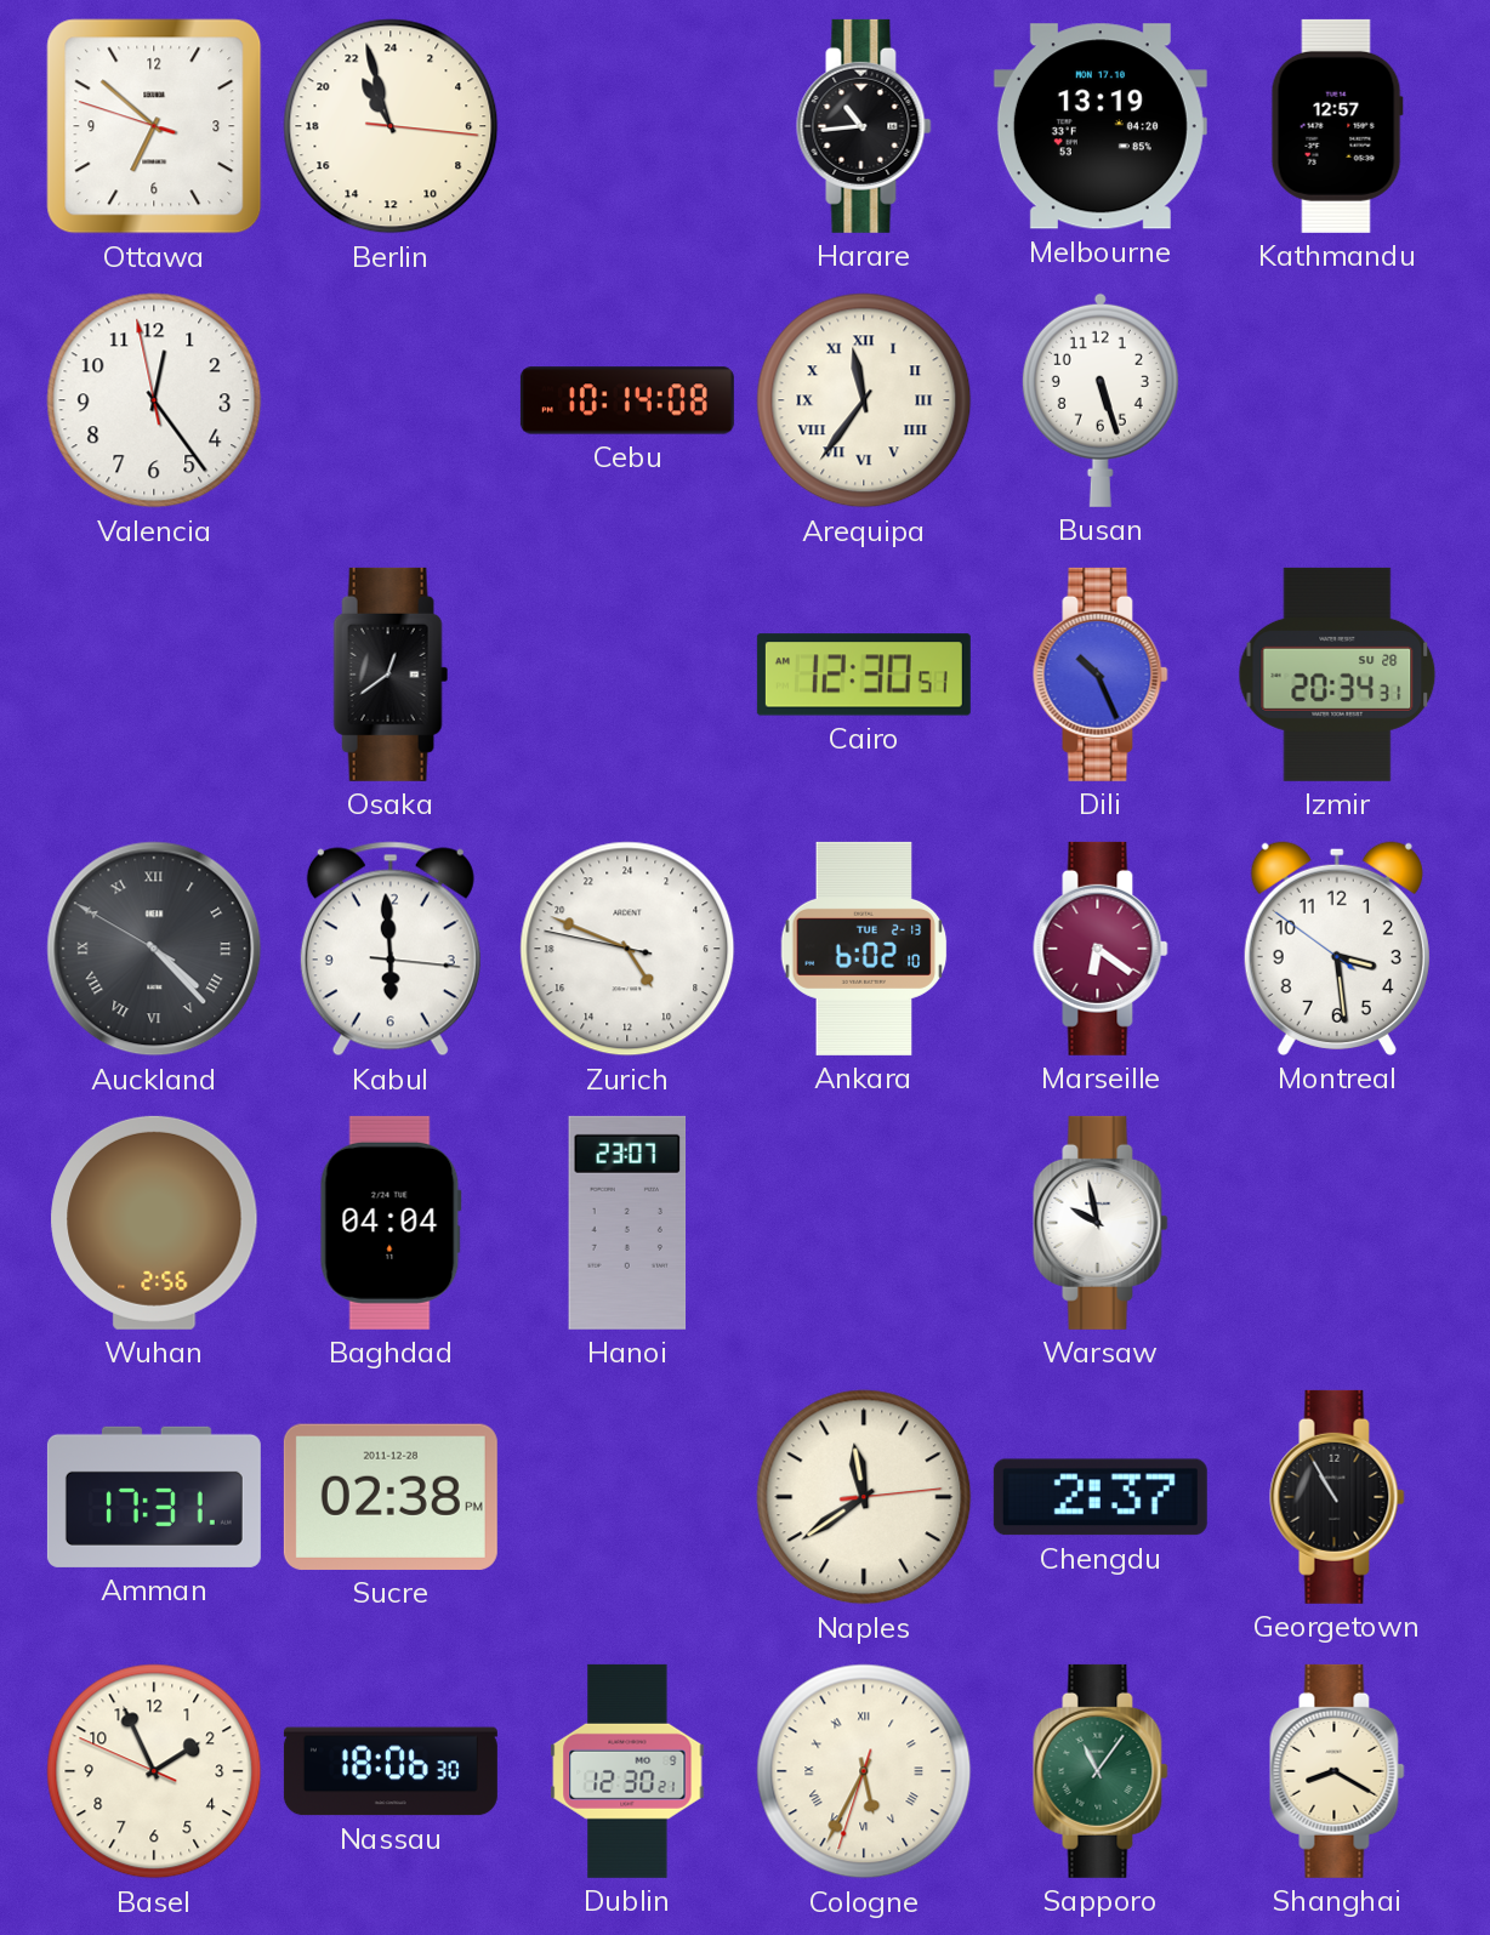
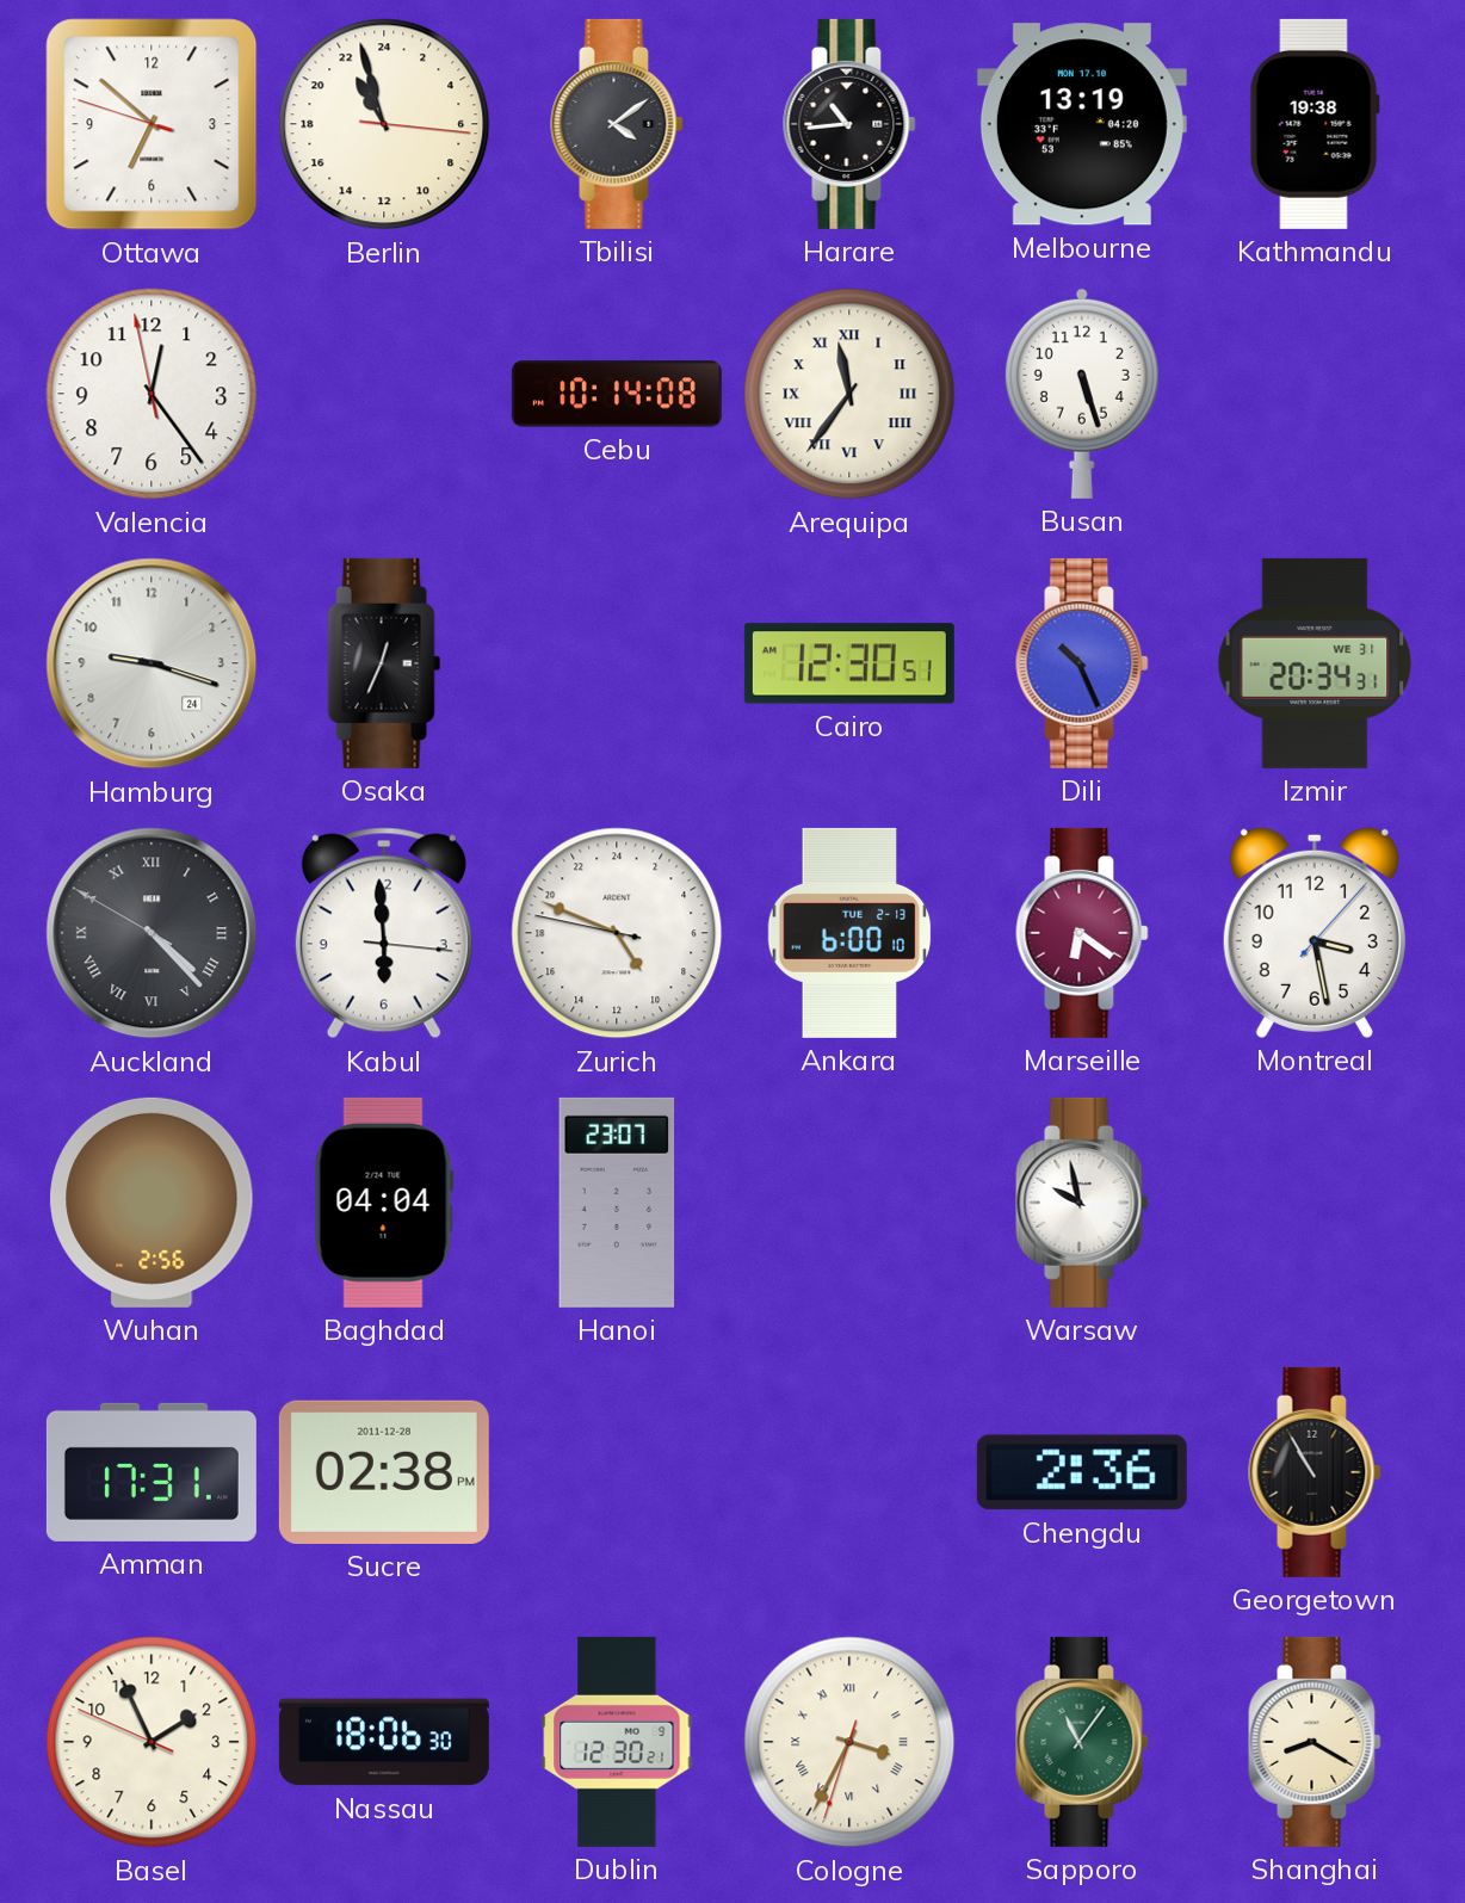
Tbilisi: none -> 4:09 (617, 124)
Kathmandu: 12:57 -> 19:38 (1315, 124)
Hamburg: none -> 9:18 (152, 663)
Osaka: 12:39 -> 12:34 (384, 663)
Izmir date: SU 28 -> WE 31 (1315, 663)
Ankara: 6:02 -> 6:00 (849, 933)
Montreal: 3:28:51 -> 3:28:07 (1315, 933)
Naples: 11:39 -> none (864, 1497)
Chengdu: 2:37 -> 2:36 (1082, 1472)
Cologne: 5:34 -> 3:34 (849, 1742)
